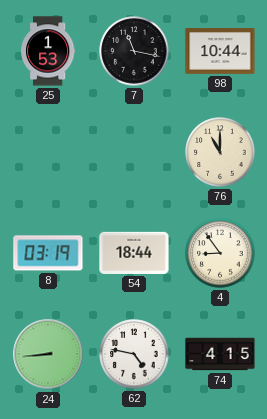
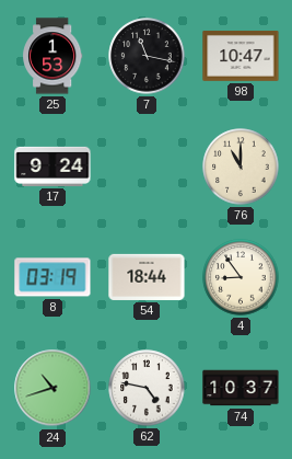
98: 10:44 -> 10:47 (241, 57)
17: none -> 9:24 (52, 167)
24: 8:44 -> 10:42 (52, 388)
74: 4:15 -> 10:37 (241, 388)
